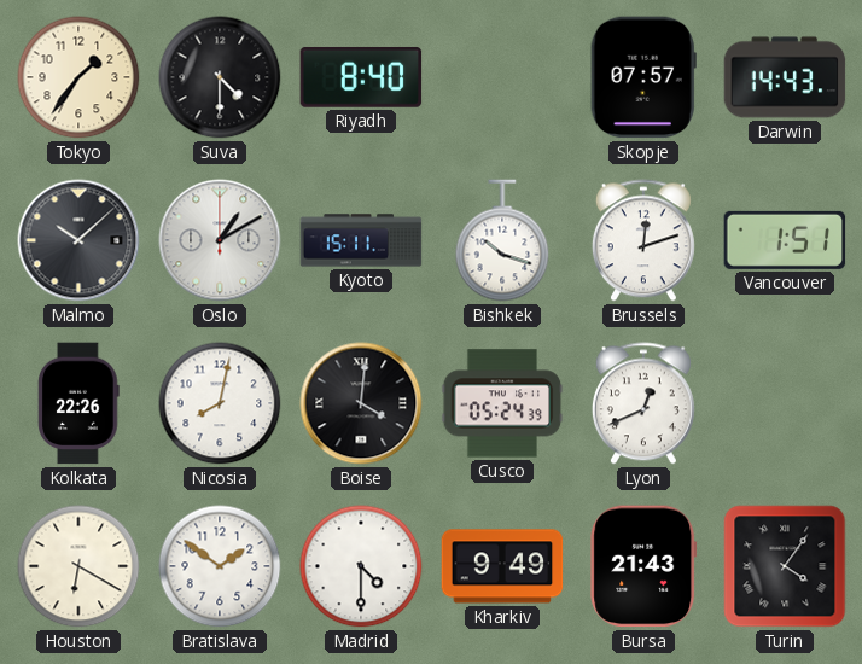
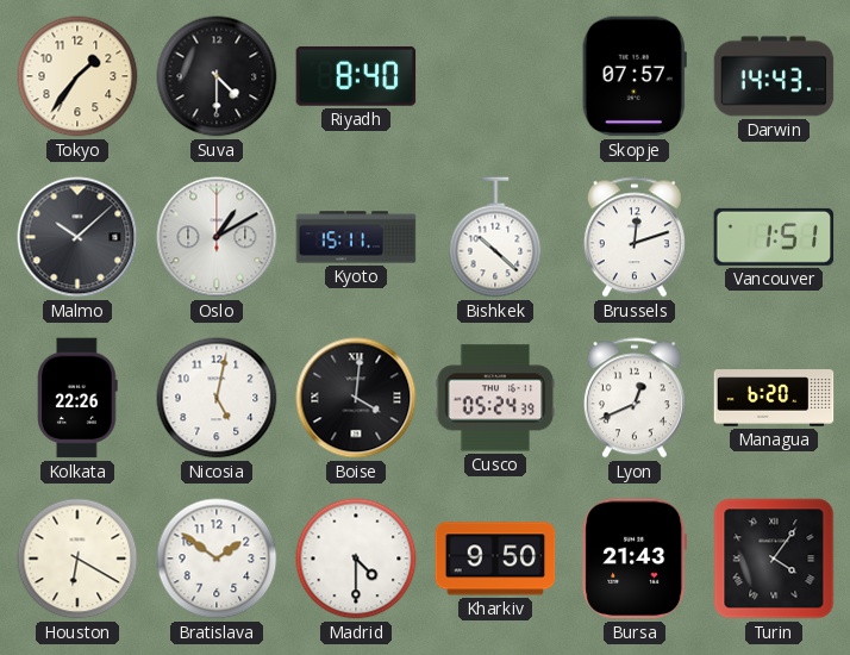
Bishkek: 10:18 -> 10:22 (495, 237)
Nicosia: 8:02 -> 5:02 (217, 398)
Managua: none -> 6:20 (774, 398)
Kharkiv: 9:49 -> 9:50 (495, 559)
